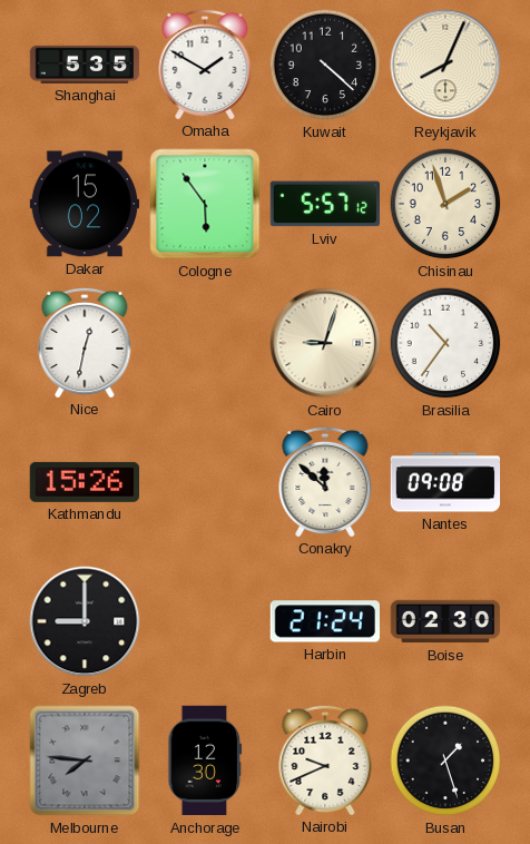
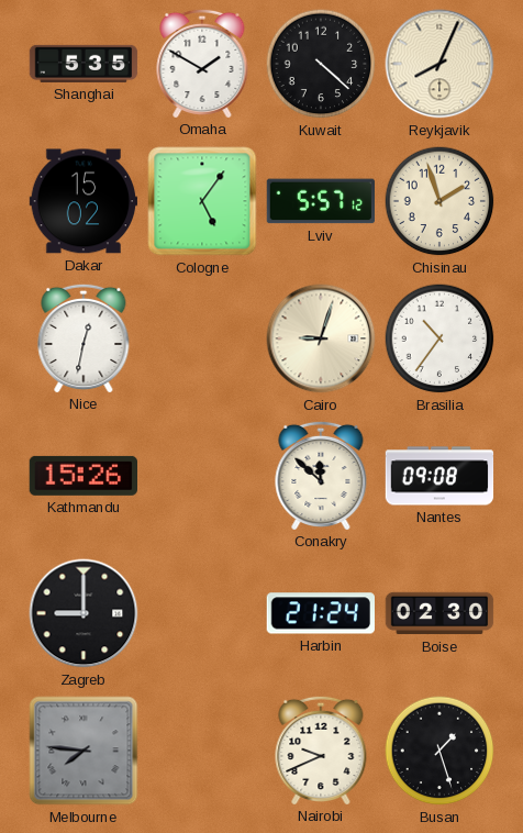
Cologne: 5:54 -> 5:06 (202, 201)
Anchorage: 12:30 -> none (205, 760)
